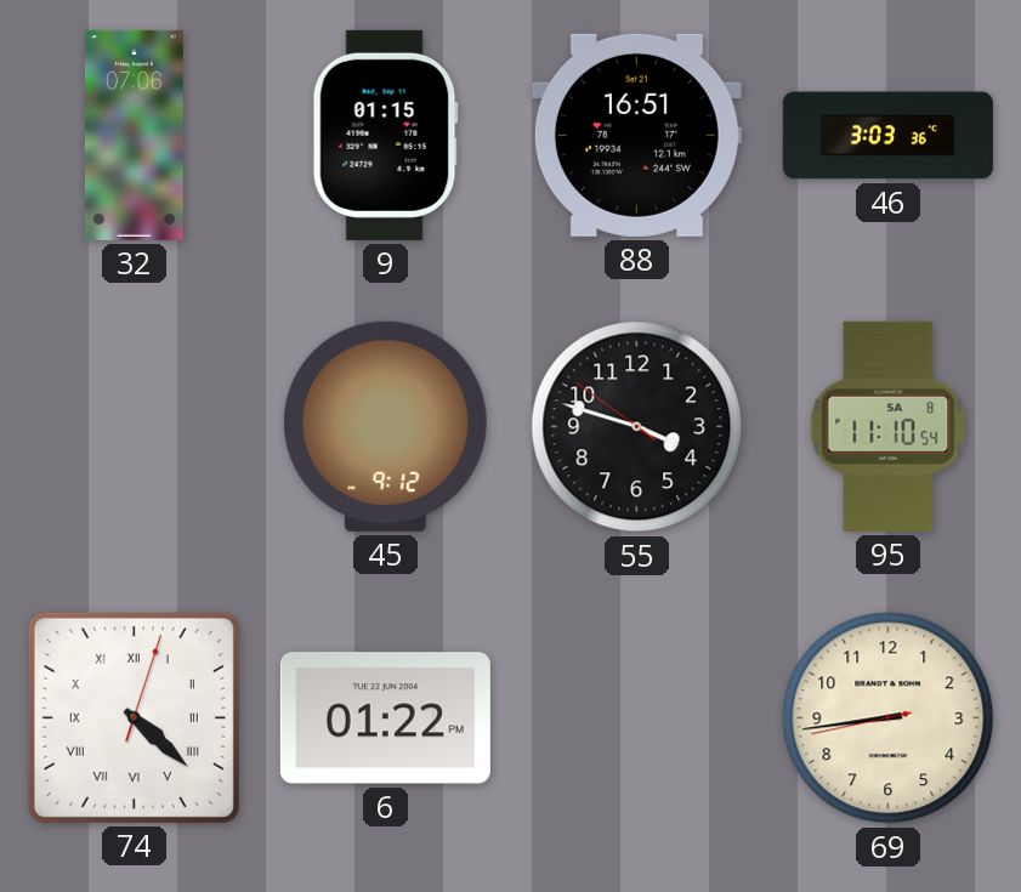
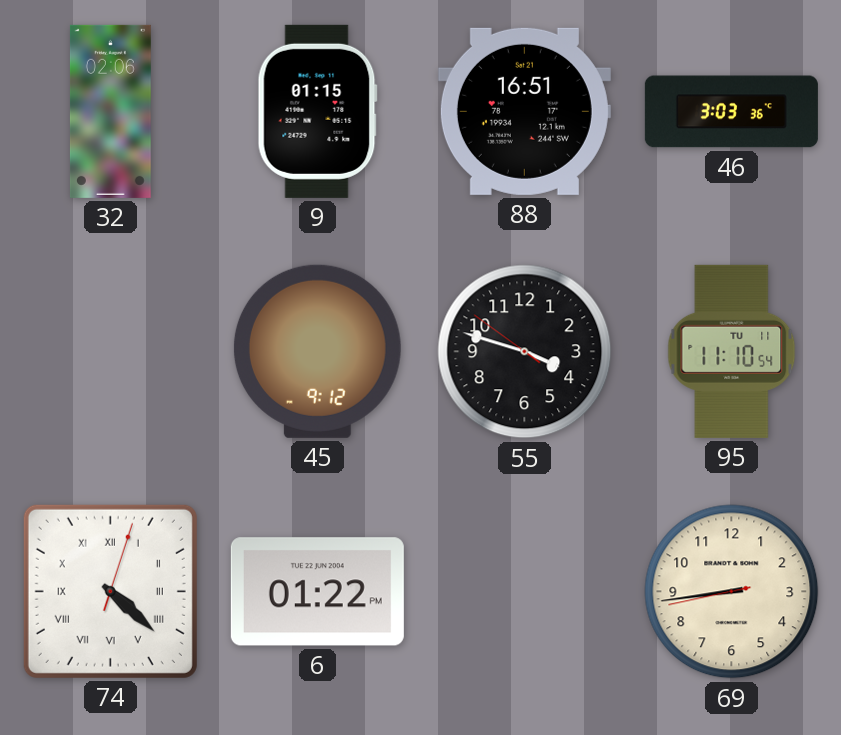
32: 07:06 -> 02:06 (110, 111)
95 date: SA 8 -> TU 11 (732, 351)
